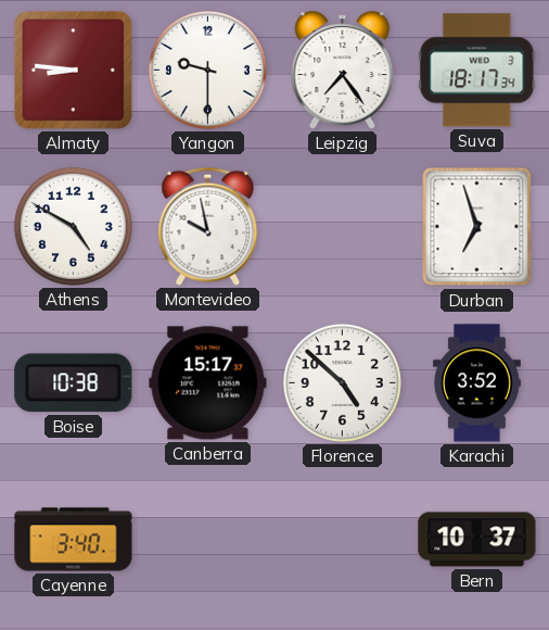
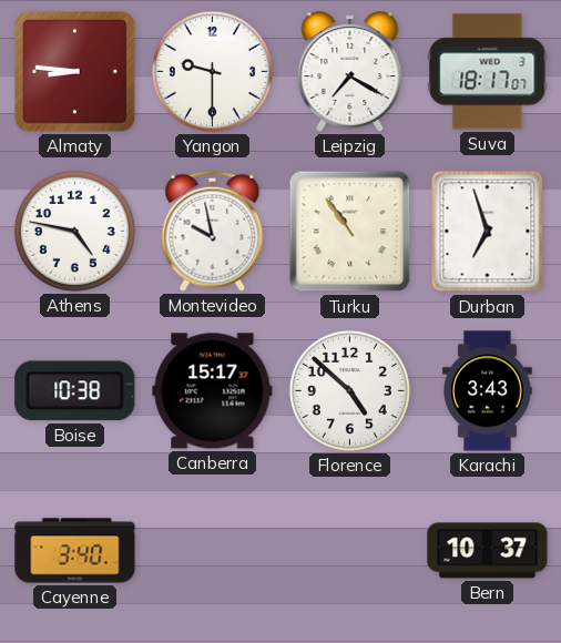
Leipzig: 7:24 -> 7:20 (350, 72)
Suva: 18:17:34 -> 18:17:07 (488, 72)
Athens: 4:50 -> 4:47 (74, 231)
Turku: none -> 10:54 (350, 232)
Karachi: 3:52 -> 3:43 (488, 391)
